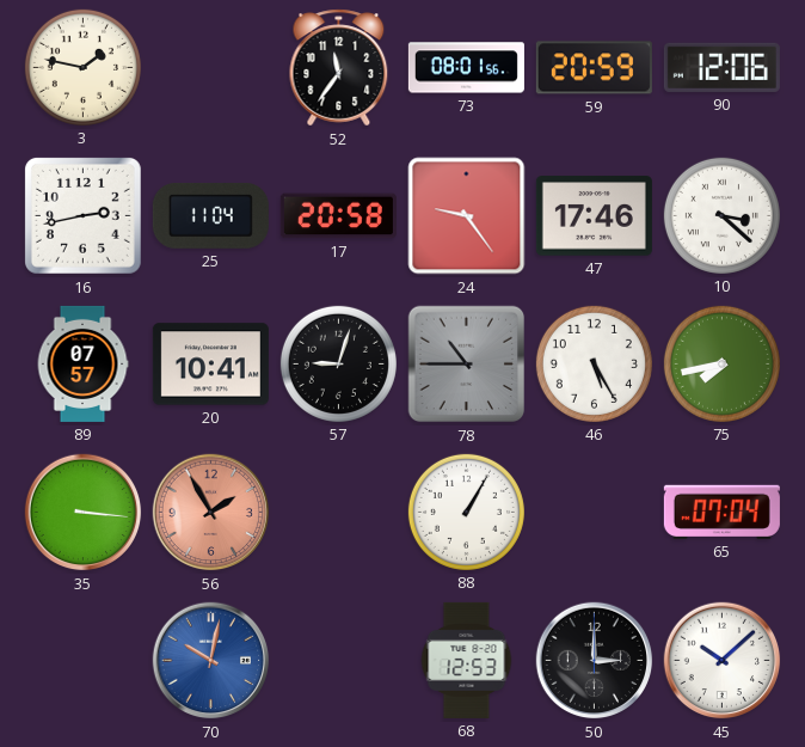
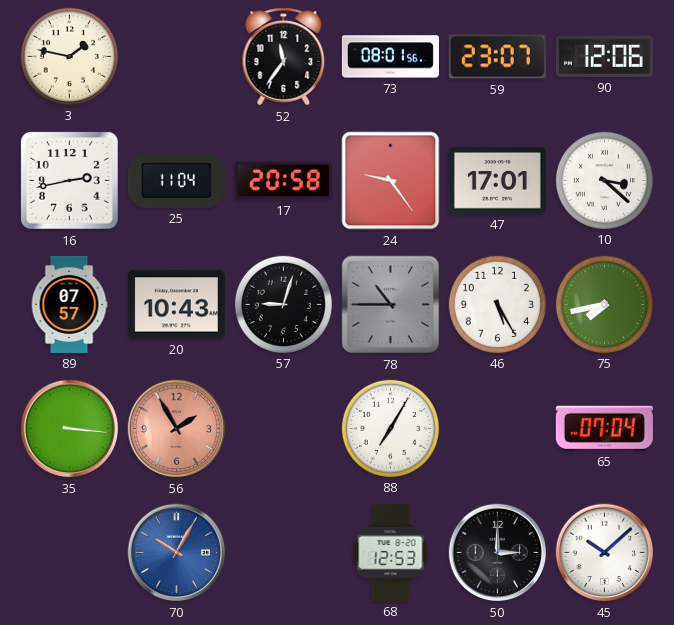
59: 20:59 -> 23:07 (497, 57)
47: 17:46 -> 17:01 (497, 181)
20: 10:41 -> 10:43 (176, 305)
88: 1:05 -> 7:05 (390, 428)
70: 10:02 -> 10:05 (177, 553)
